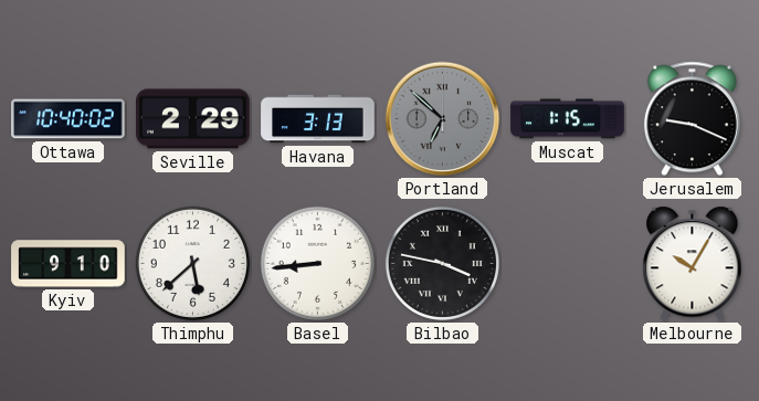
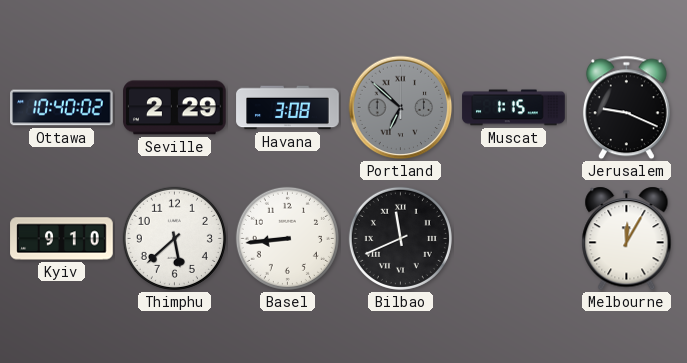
Havana: 3:13 -> 3:08 (288, 108)
Bilbao: 3:47 -> 11:41 (400, 238)
Melbourne: 10:05 -> 12:05 (627, 239)
